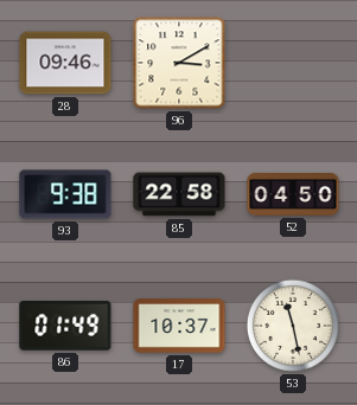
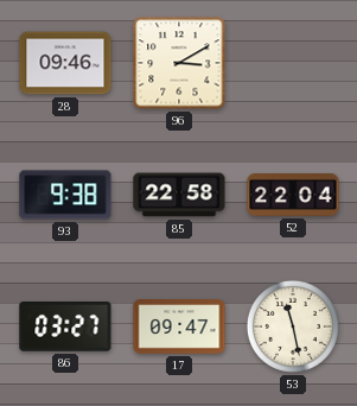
52: 04:50 -> 22:04 (293, 196)
86: 01:49 -> 03:27 (65, 328)
17: 10:37 -> 09:47 (179, 328)
